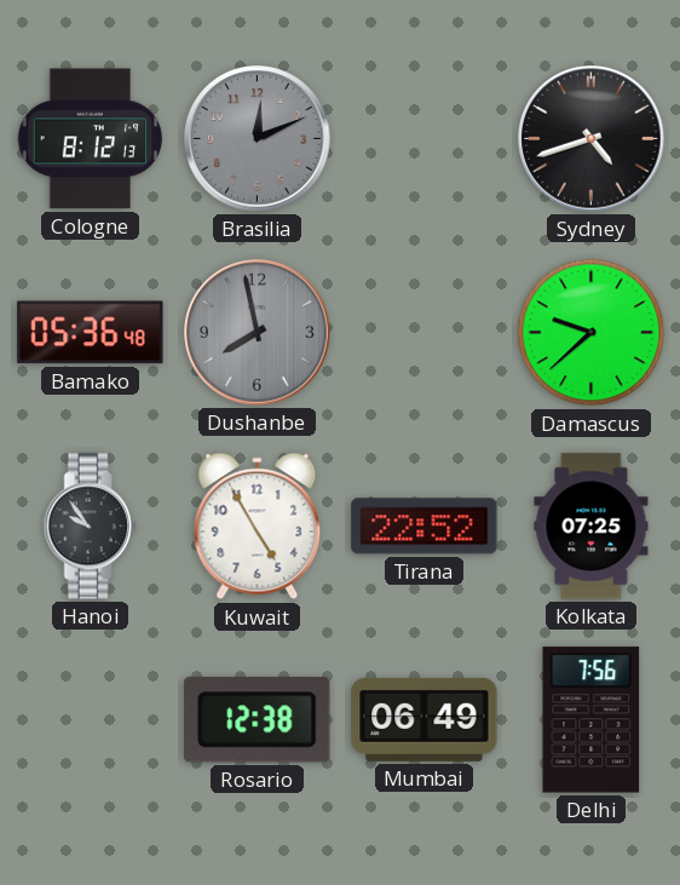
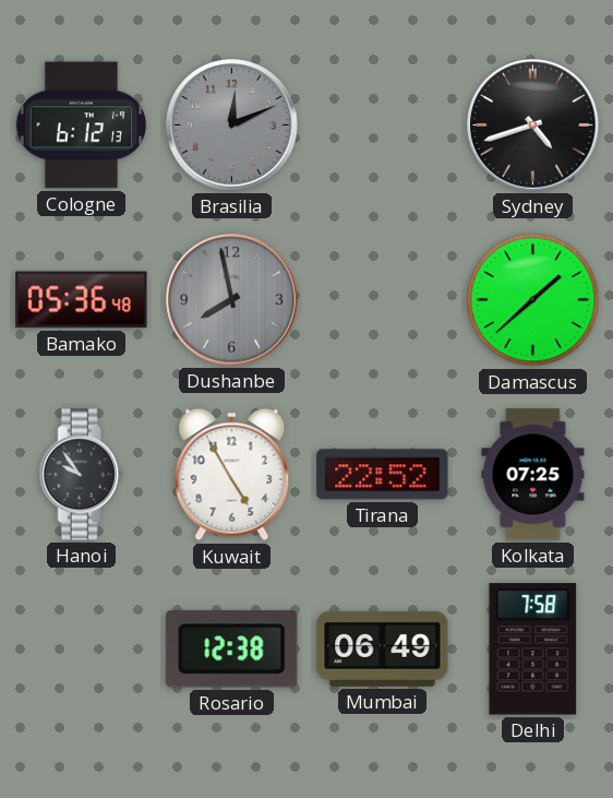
Cologne: 8:12 -> 6:12 (82, 126)
Damascus: 9:38 -> 1:38 (533, 300)
Delhi: 7:56 -> 7:58 (533, 650)
